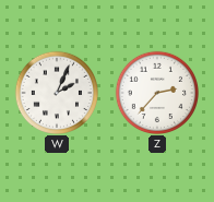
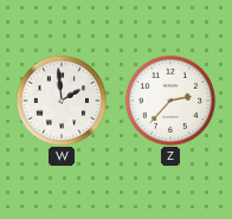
W: 2:04 -> 1:59 (60, 99)
